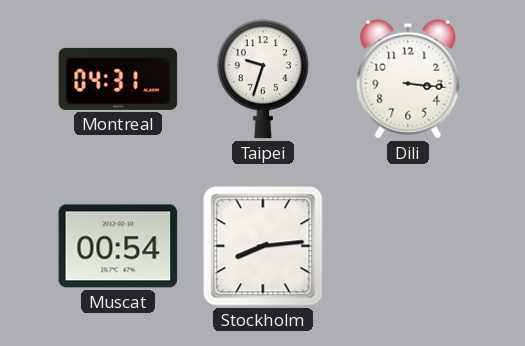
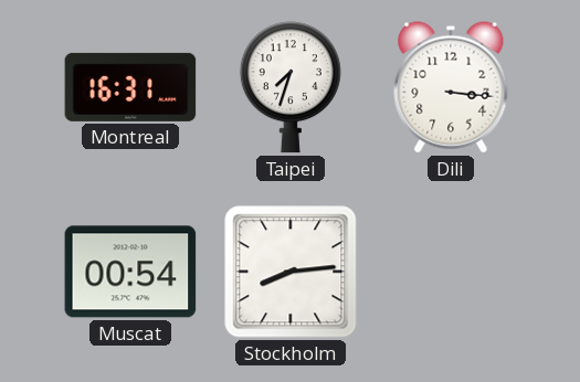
Montreal: 04:31 -> 16:31 (130, 87)
Taipei: 9:33 -> 7:33 (291, 87)
